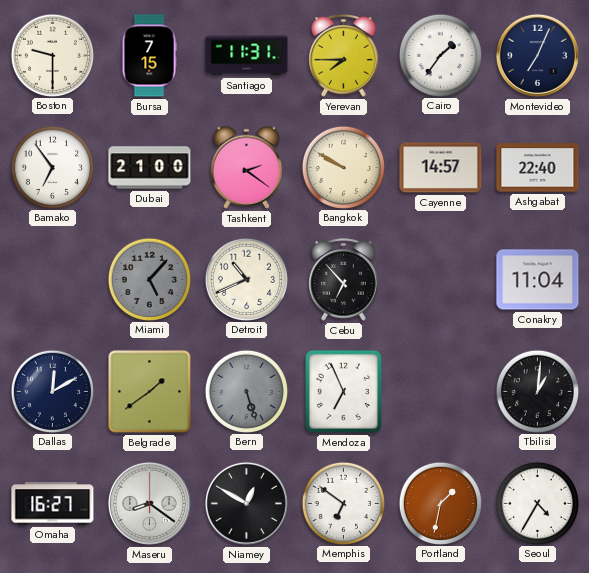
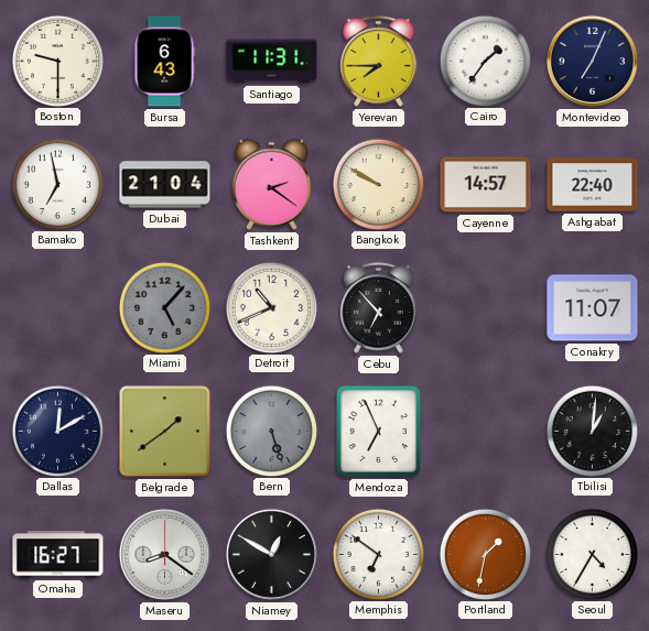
Bursa: 7:15 -> 6:43 (164, 62)
Bamako: 6:54 -> 6:58 (57, 184)
Dubai: 21:00 -> 21:04 (165, 185)
Conakry: 11:04 -> 11:07 (593, 308)
